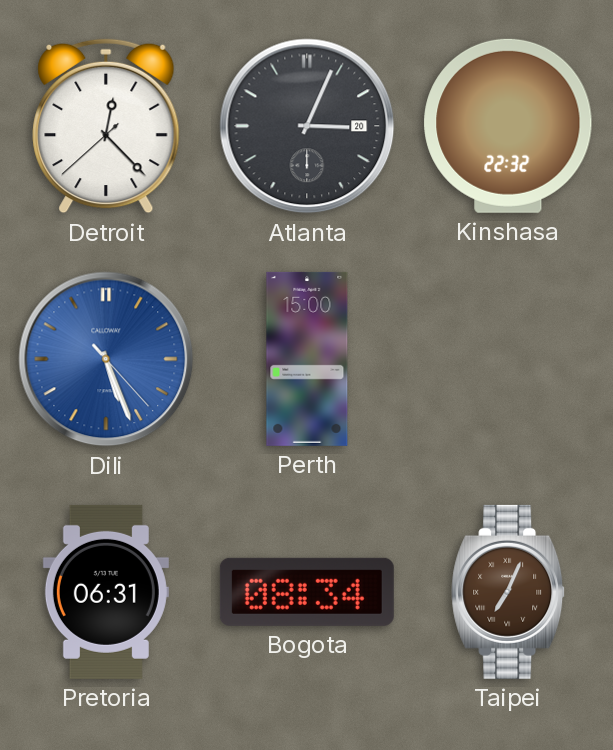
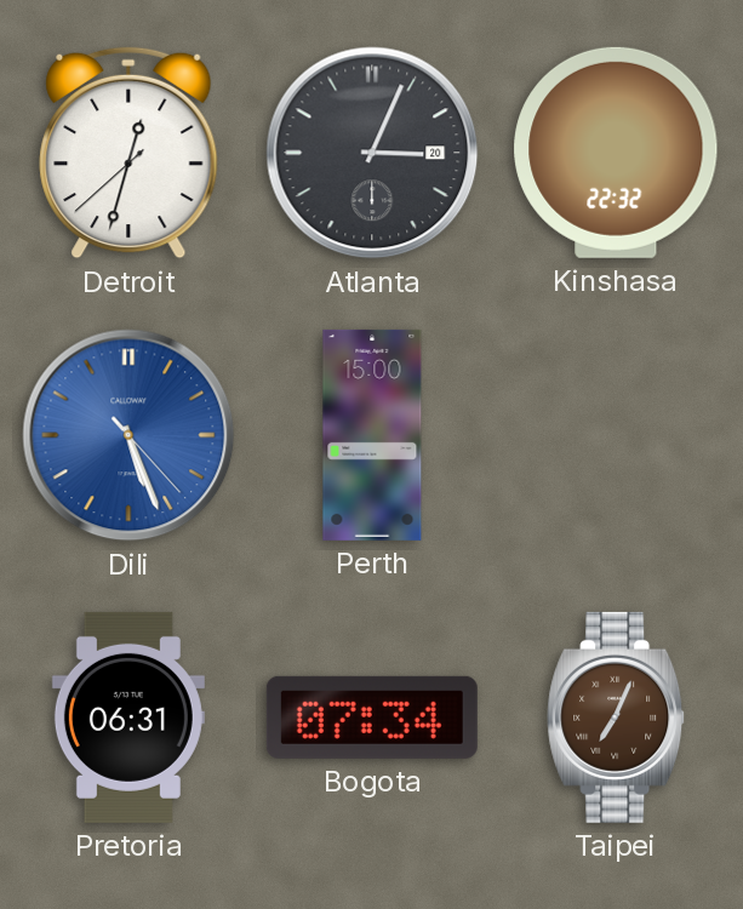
Detroit: 12:22 -> 12:32 (128, 153)
Bogota: 08:34 -> 07:34 (372, 718)
